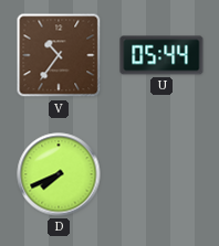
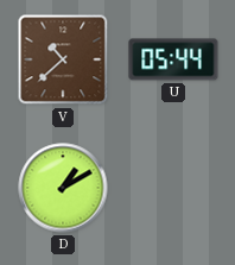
V: 10:36 -> 10:38 (63, 59)
D: 7:41 -> 1:10 (63, 188)
